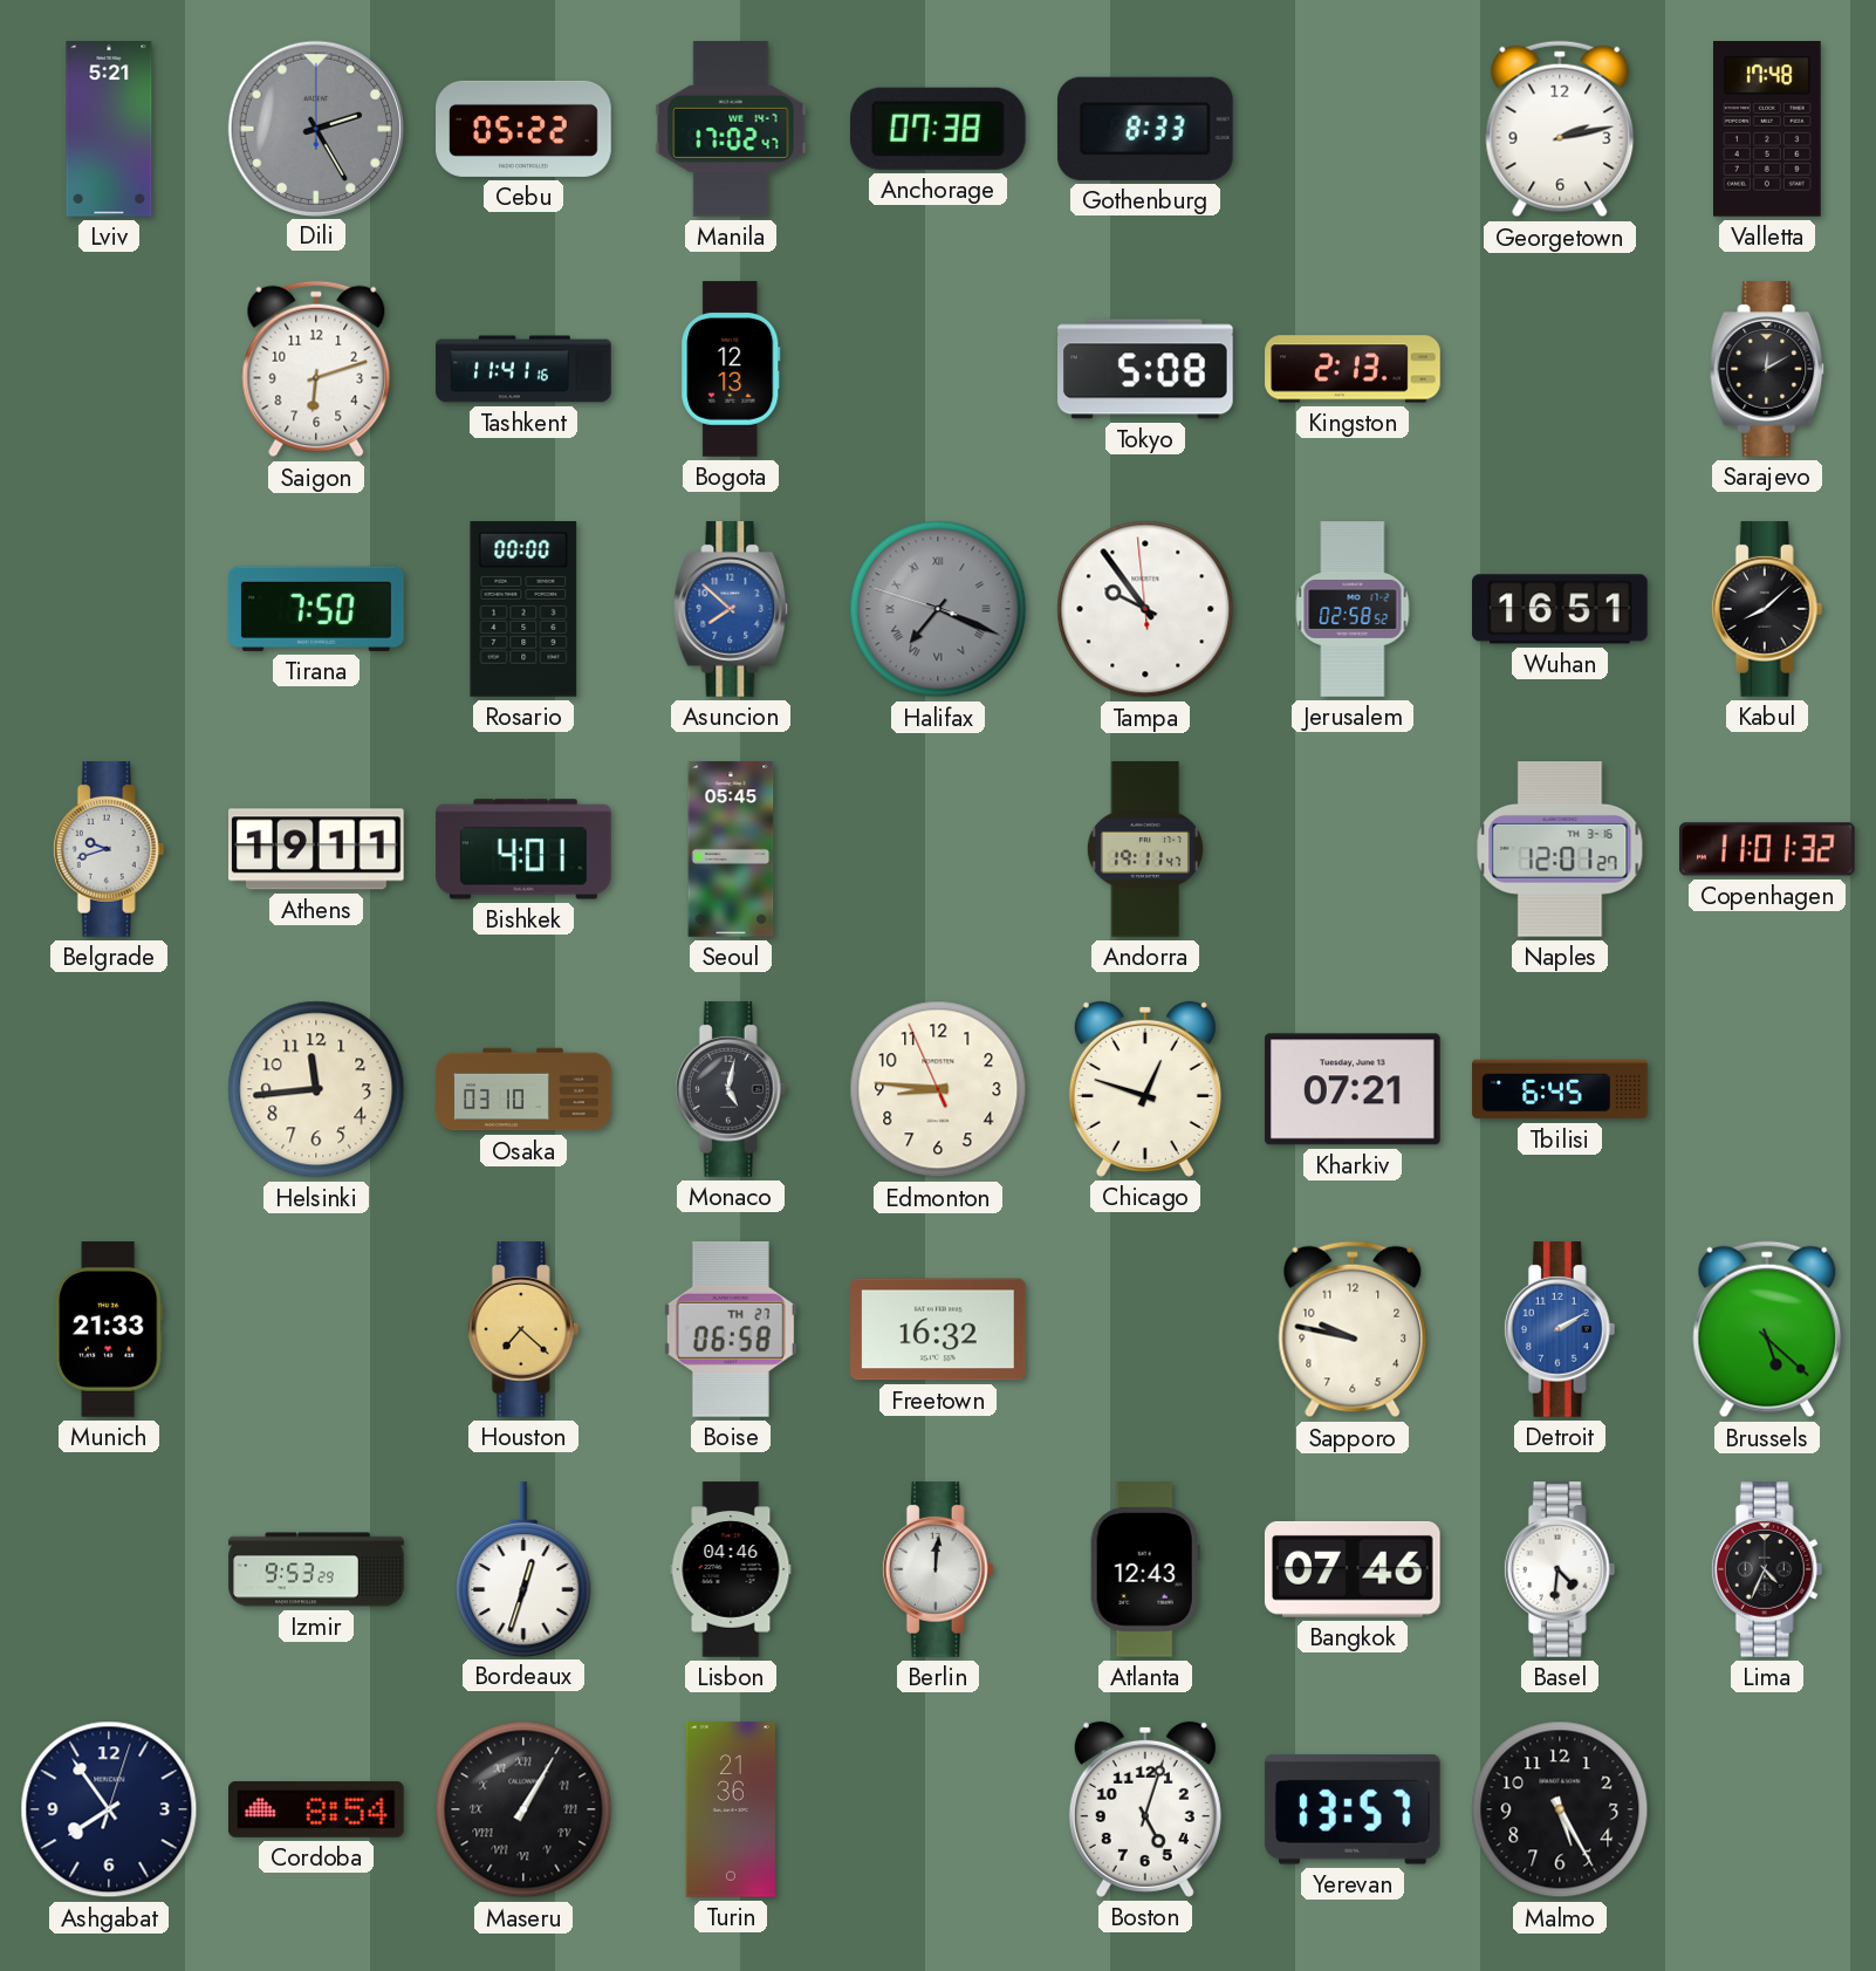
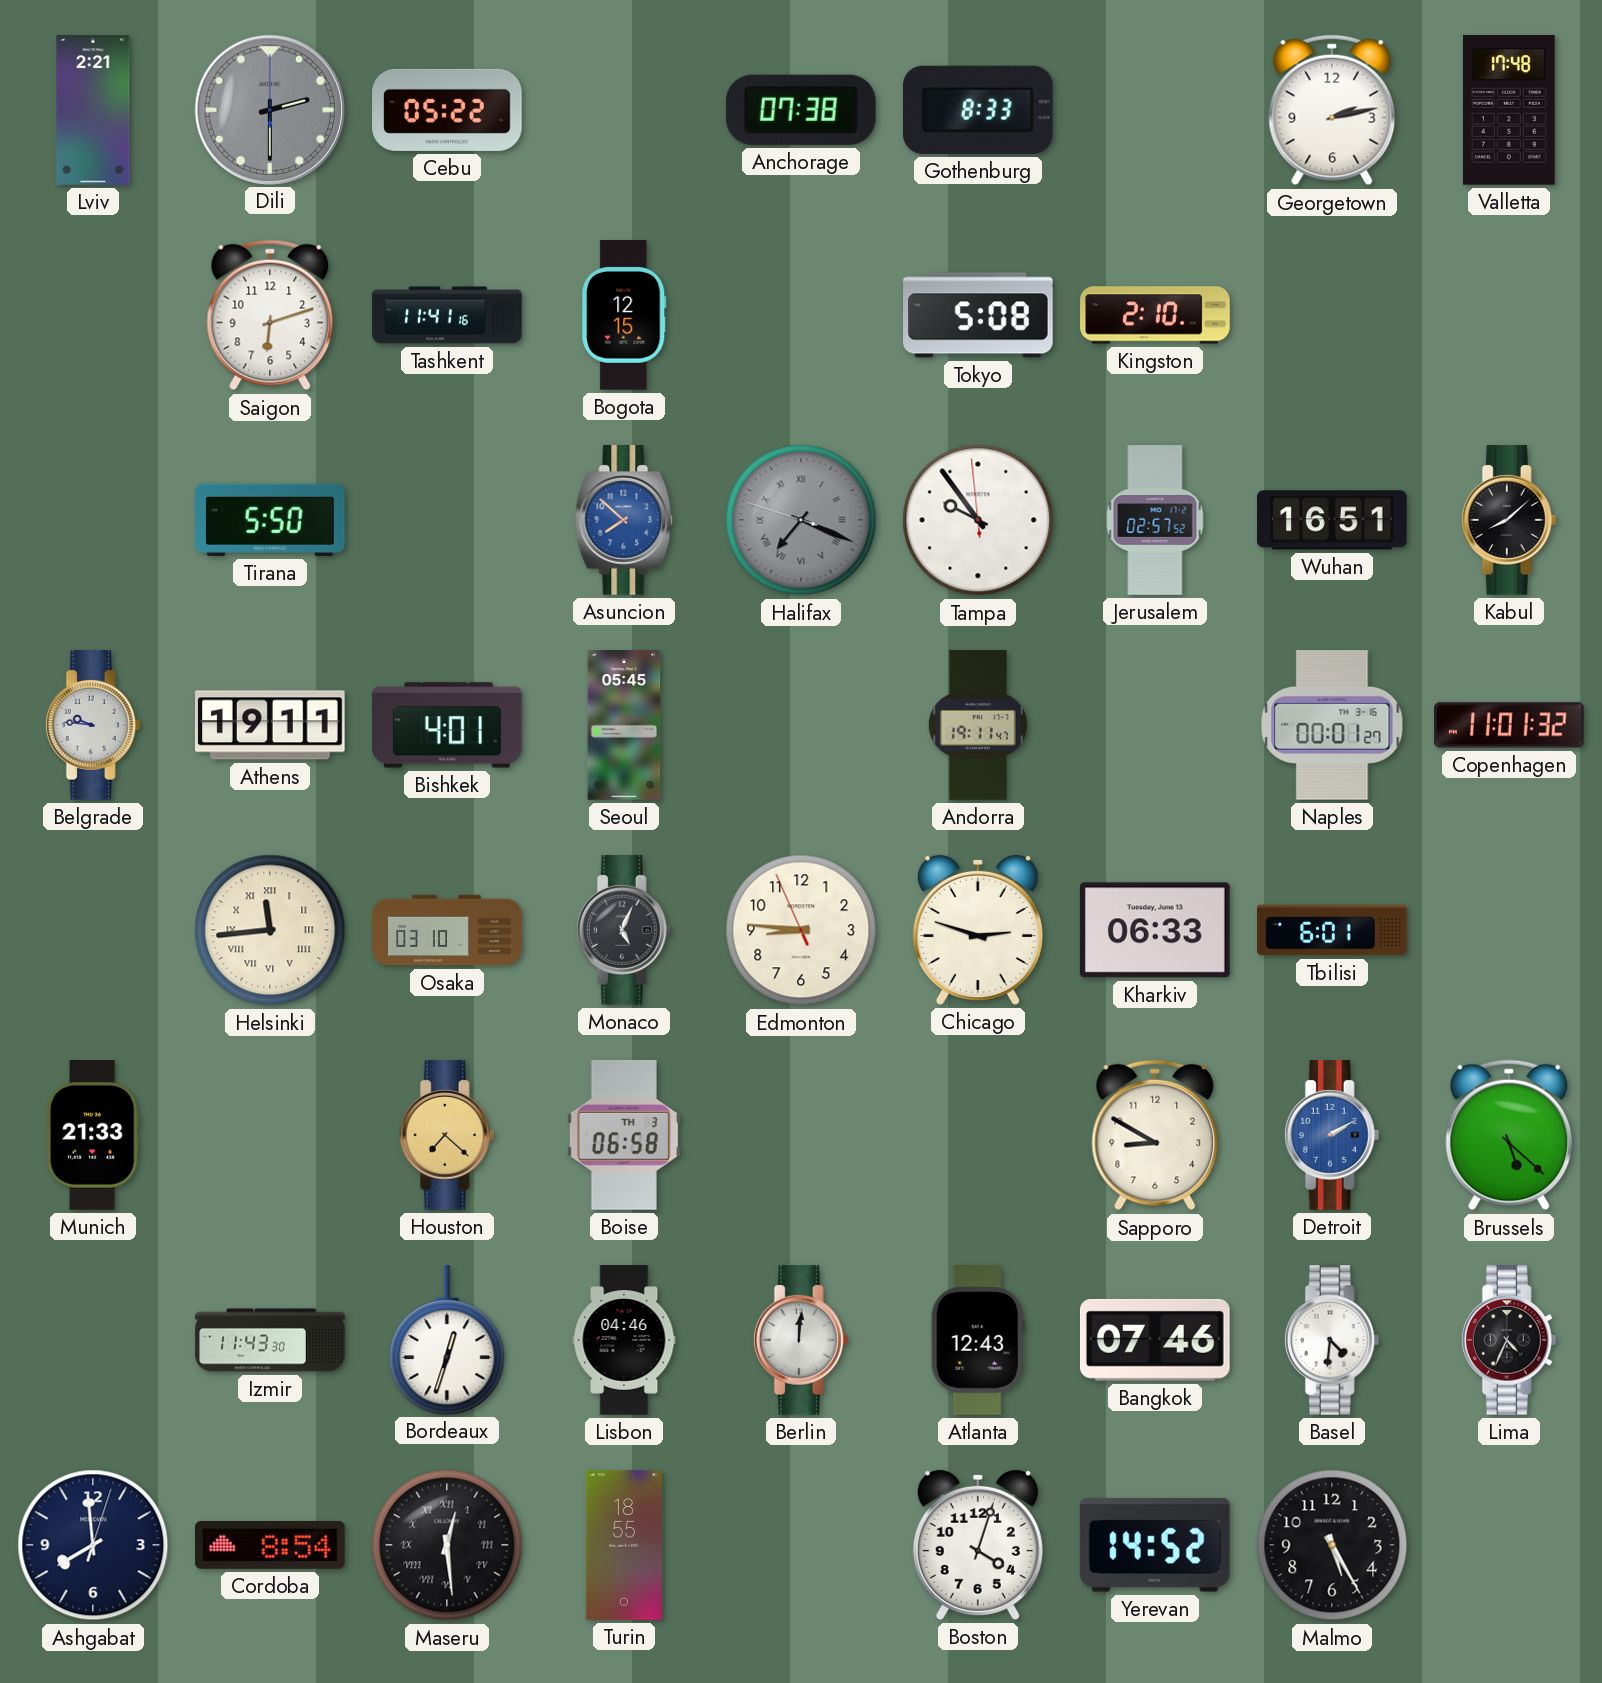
Lviv: 5:21 -> 2:21 (93, 110)
Dili: 2:25 -> 2:30 (269, 109)
Manila: 17:02 -> none (731, 129)
Bogota: 12:13 -> 12:15 (624, 315)
Kingston: 2:13 -> 2:10 (1155, 315)
Sarajevo: 12:10 -> none (1767, 369)
Tirana: 7:50 -> 5:50 (271, 520)
Rosario: 00:00 -> none (523, 610)
Jerusalem: 02:58 -> 02:57 (1155, 520)
Belgrade: 9:42 -> 9:46 (93, 725)
Naples: 12:01 -> 00:01 (1332, 725)
Helsinki numerals: Arabic -> Roman (270, 930)
Monaco: 5:02 -> 5:04 (624, 930)
Chicago: 12:48 -> 2:48 (978, 930)
Kharkiv: 07:21 -> 06:33 (1155, 930)
Tbilisi: 6:45 -> 6:01 (1332, 930)
Boise date: TH 27 -> TH 3 (624, 1135)
Freetown: 16:32 -> none (939, 1329)
Sapporo: 9:47 -> 8:50 (1155, 1135)
Izmir: 9:53 -> 11:43 (270, 1340)
Ashgabat: 7:54 -> 7:59 (93, 1545)
Maseru: 1:05 -> 12:29 (447, 1545)
Turin: 21:36 -> 18:55 (624, 1545)
Boston: 5:03 -> 4:03 (978, 1545)
Yerevan: 13:57 -> 14:52 (1155, 1545)
